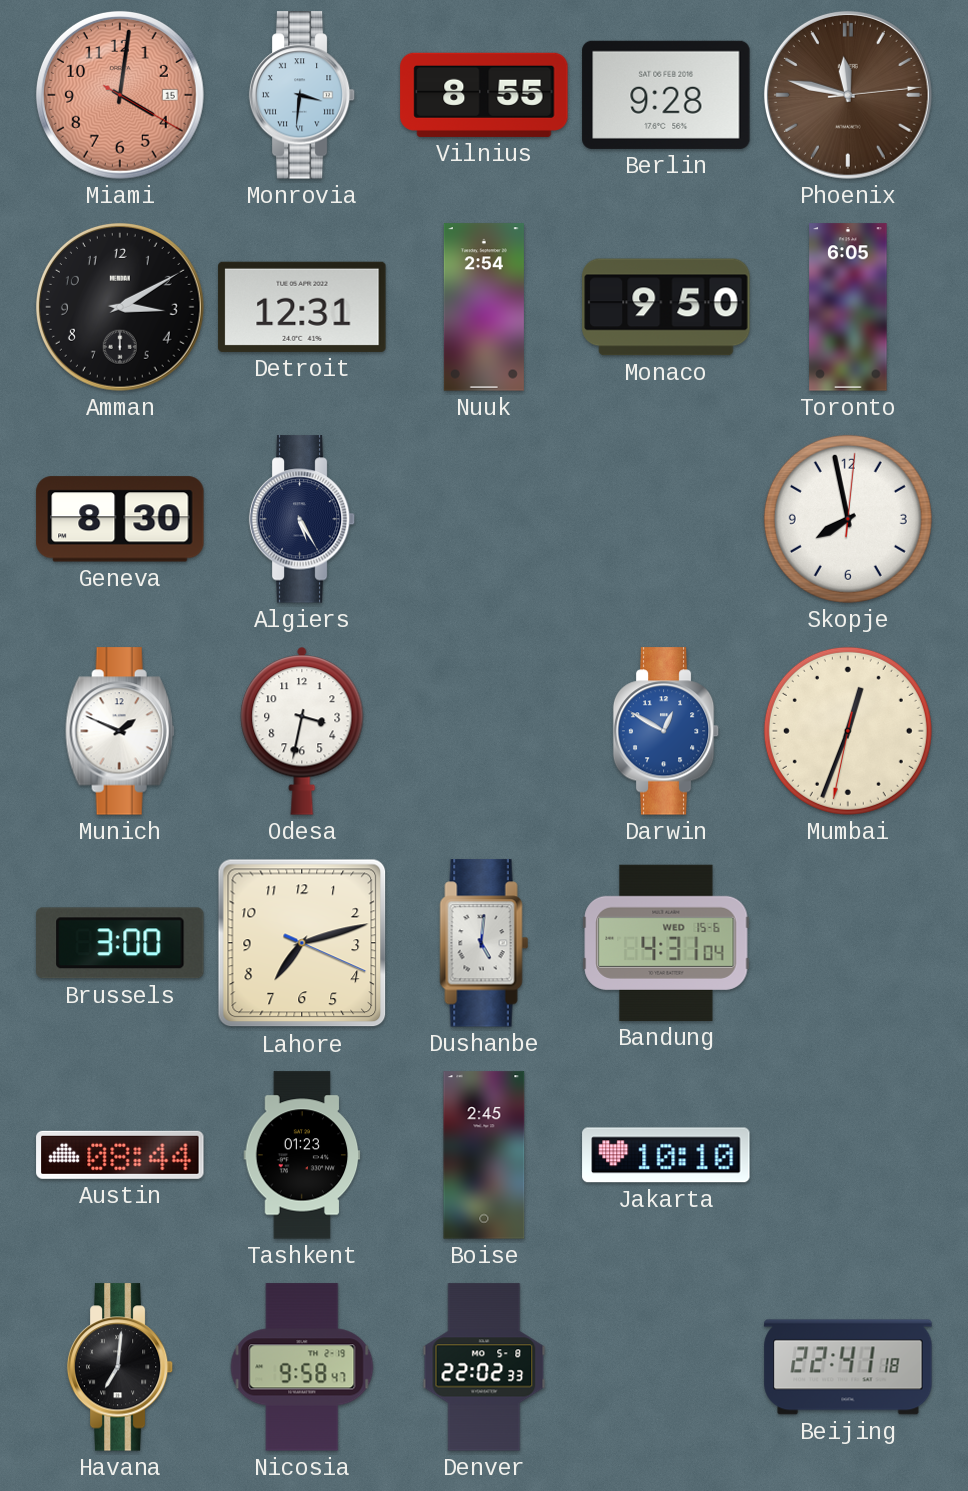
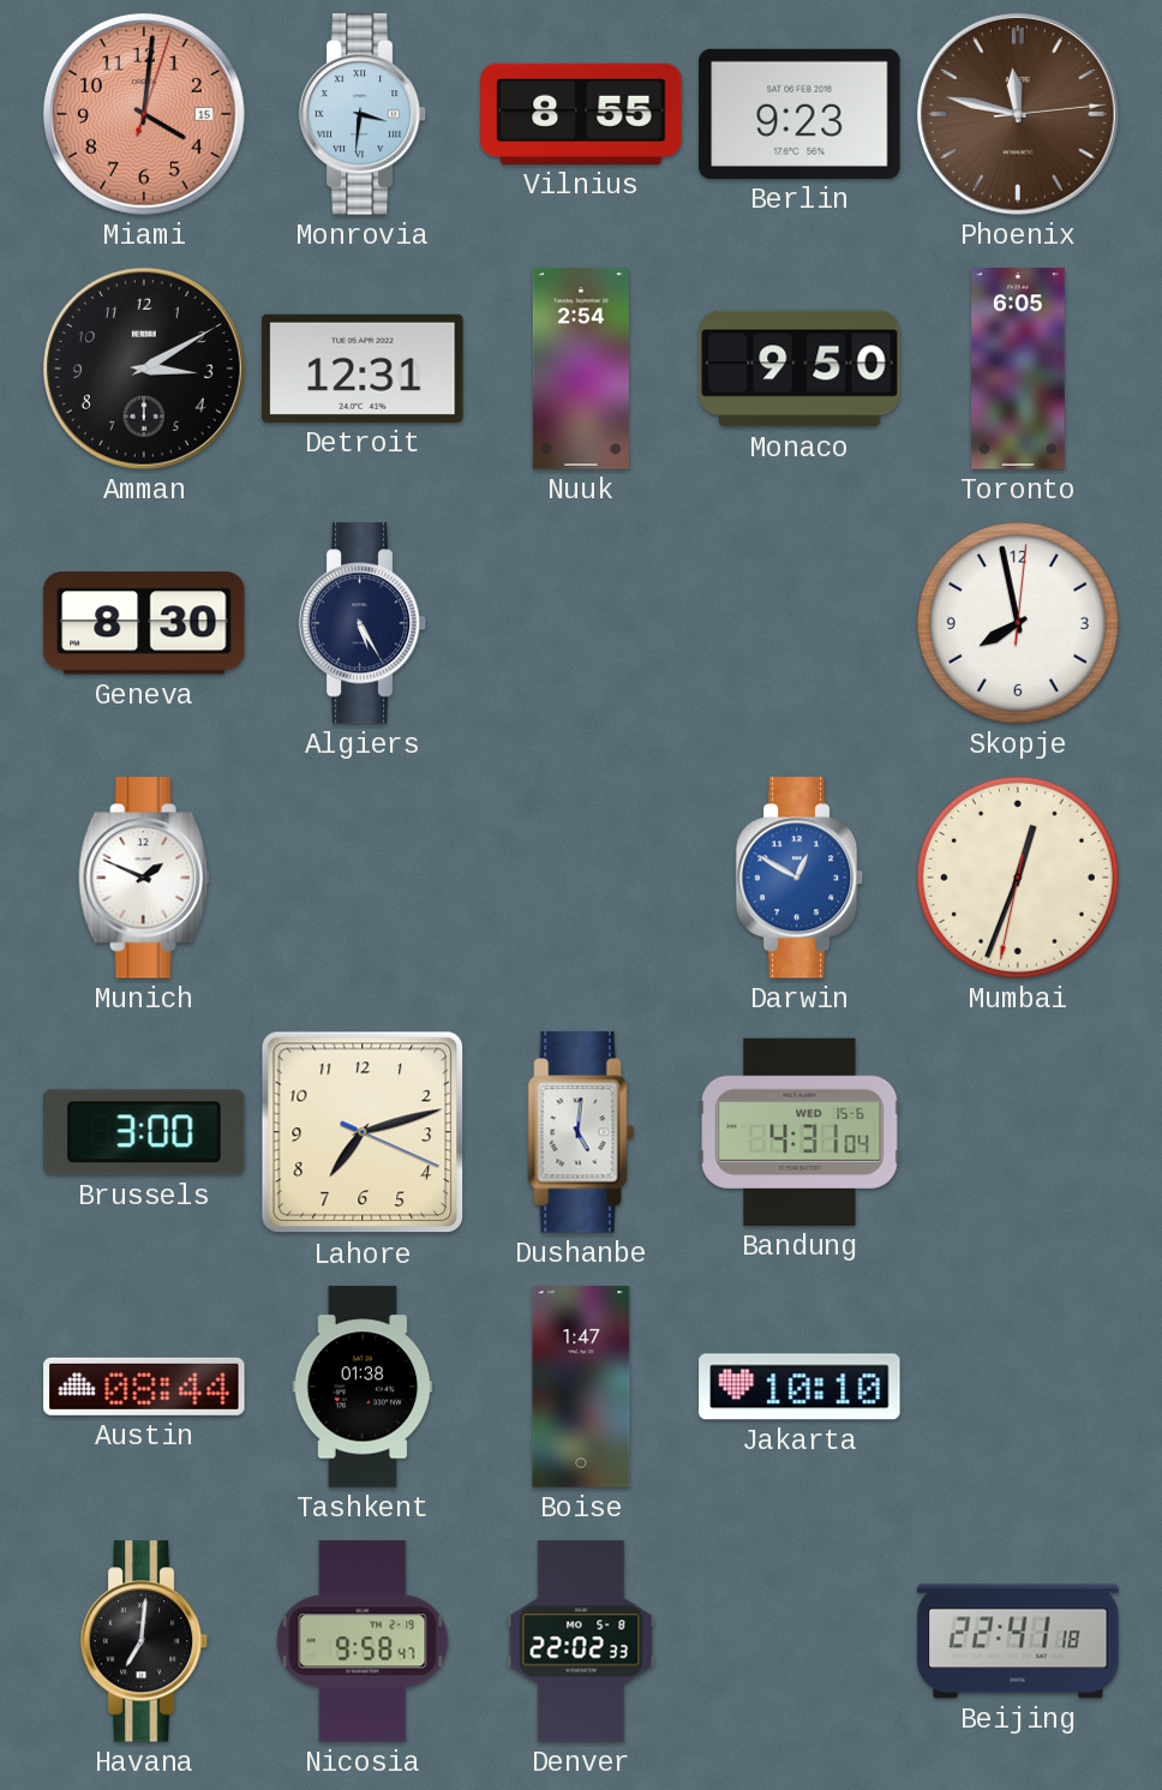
Miami: 4:01:20 -> 4:01:03 (144, 114)
Berlin: 9:28 -> 9:23 (799, 114)
Odesa: 3:32 -> none (302, 731)
Tashkent: 01:23 -> 01:38 (363, 1387)
Boise: 2:45 -> 1:47 (581, 1387)
